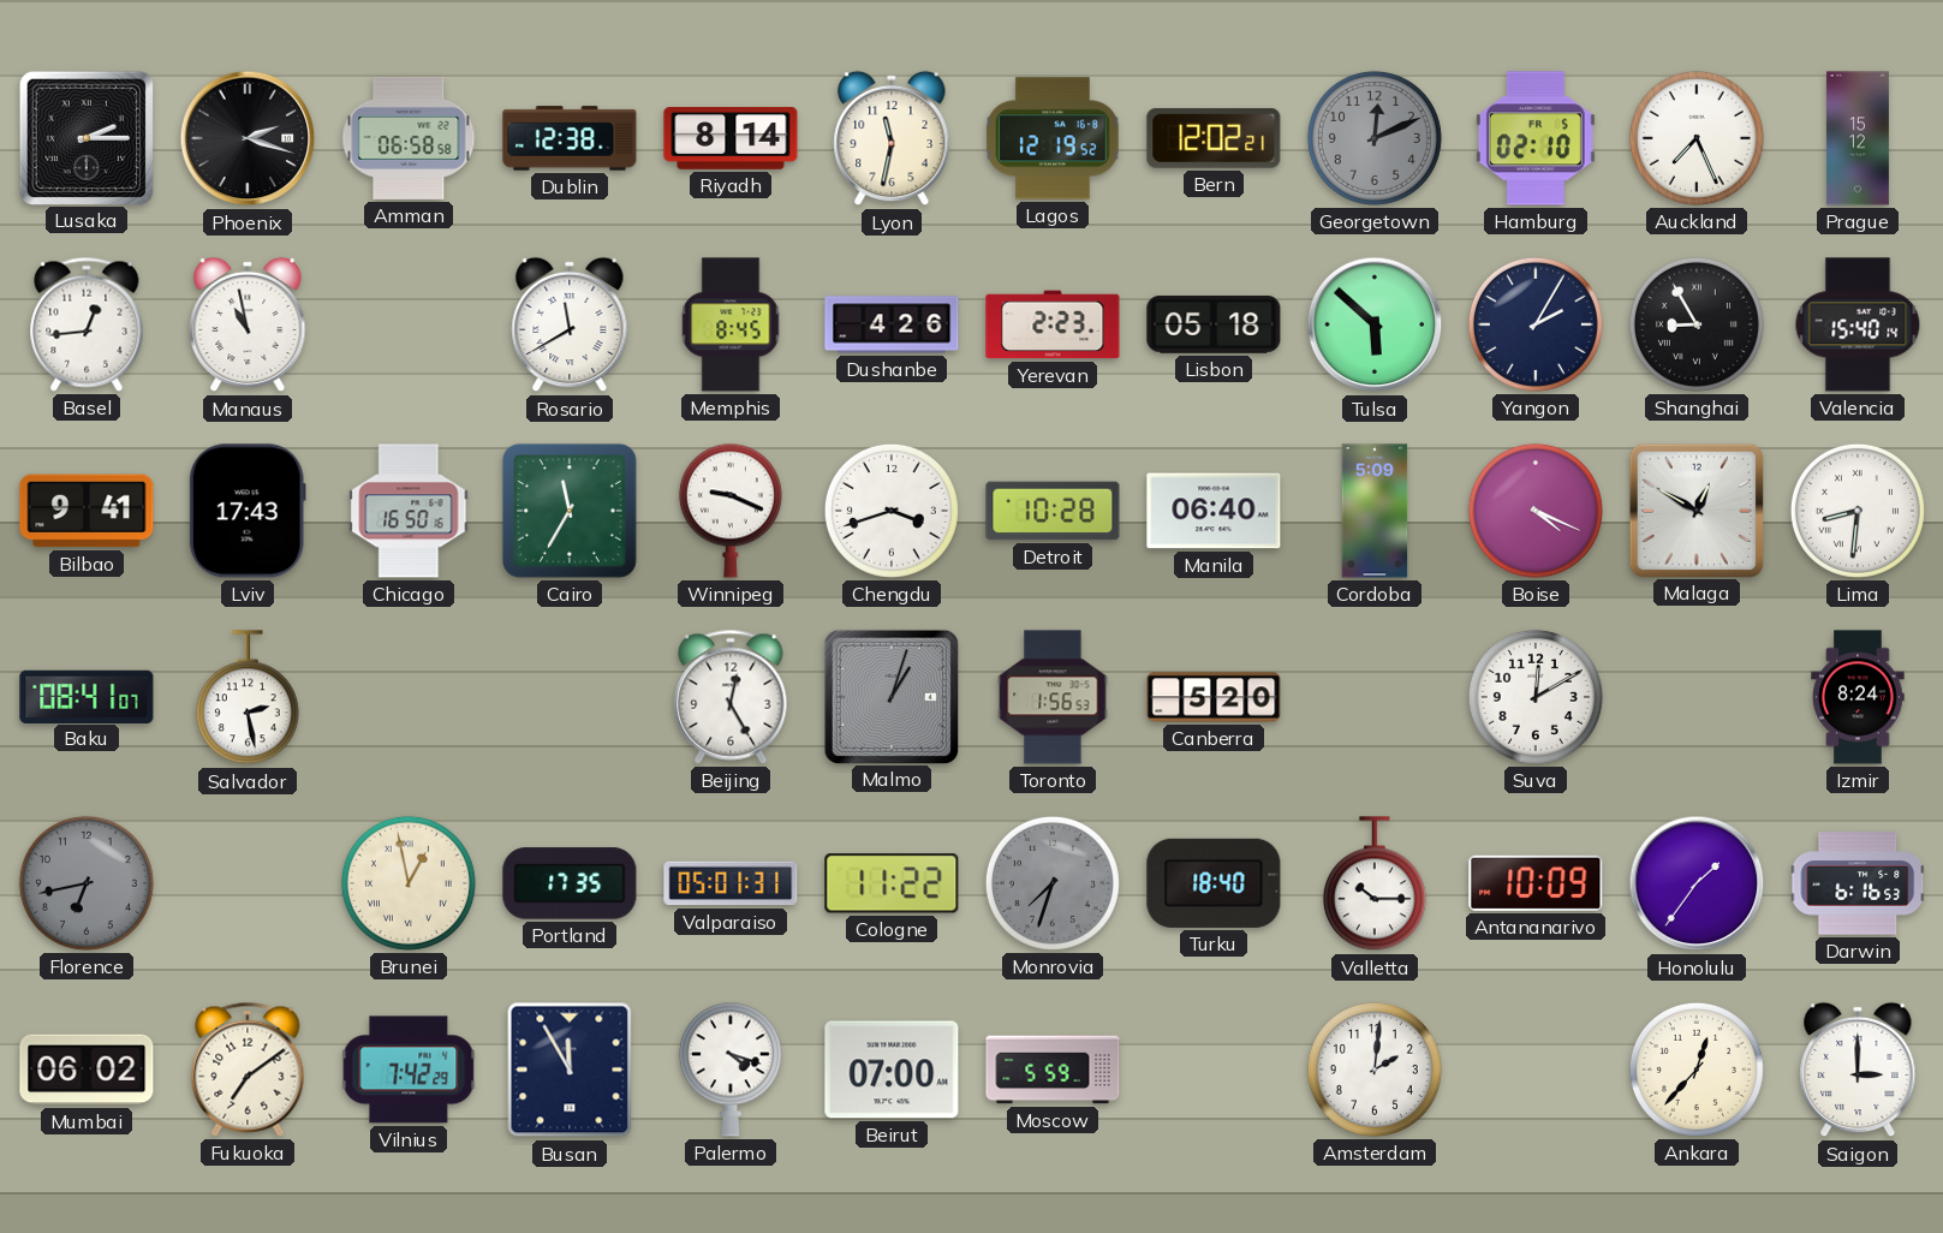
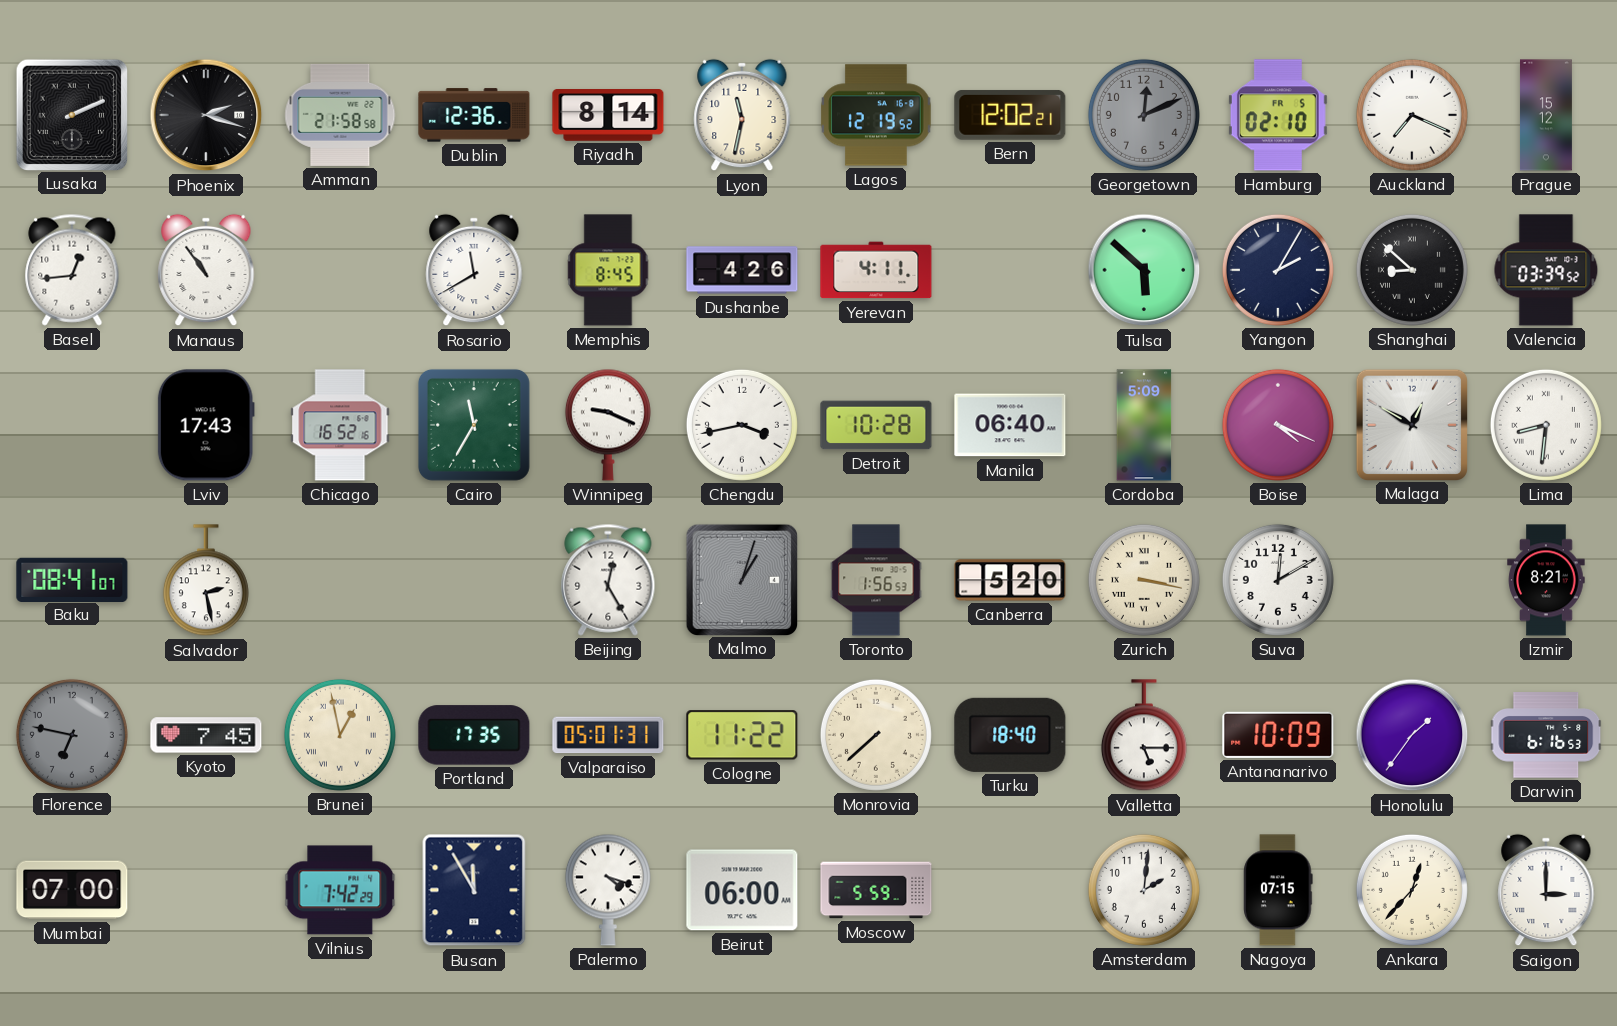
Lusaka: 2:15 -> 2:11 (71, 114)
Amman: 06:58 -> 21:58 (340, 115)
Dublin: 12:38 -> 12:36 (474, 115)
Auckland: 7:26 -> 7:19 (1412, 115)
Manaus: 10:58 -> 10:54 (206, 270)
Yerevan: 2:23 -> 4:11 (876, 270)
Lisbon: 05:18 -> none (1214, 324)
Shanghai: 8:55 -> 8:52 (1412, 270)
Valencia: 15:40 -> 03:39 (1546, 270)
Bilbao: 9:41 -> none (87, 511)
Chicago: 16:50 -> 16:52 (340, 425)
Chengdu: 3:42 -> 3:43 (742, 425)
Zurich: none -> 3:17 (1144, 580)
Izmir: 8:24 -> 8:21 (1546, 580)
Florence: 6:43 -> 6:47 (72, 735)
Kyoto: none -> 7:45 (206, 735)
Monrovia: 7:33 -> 7:38 (876, 735)
Monrovia dial: grey -> cream (876, 735)
Valletta: 10:15 -> 5:15 (1144, 736)
Mumbai: 06:02 -> 07:00 (72, 890)
Fukuoka: 7:09 -> none (248, 1070)
Beirut: 07:00 -> 06:00 (742, 890)
Nagoya: none -> 07:15 (1278, 890)
